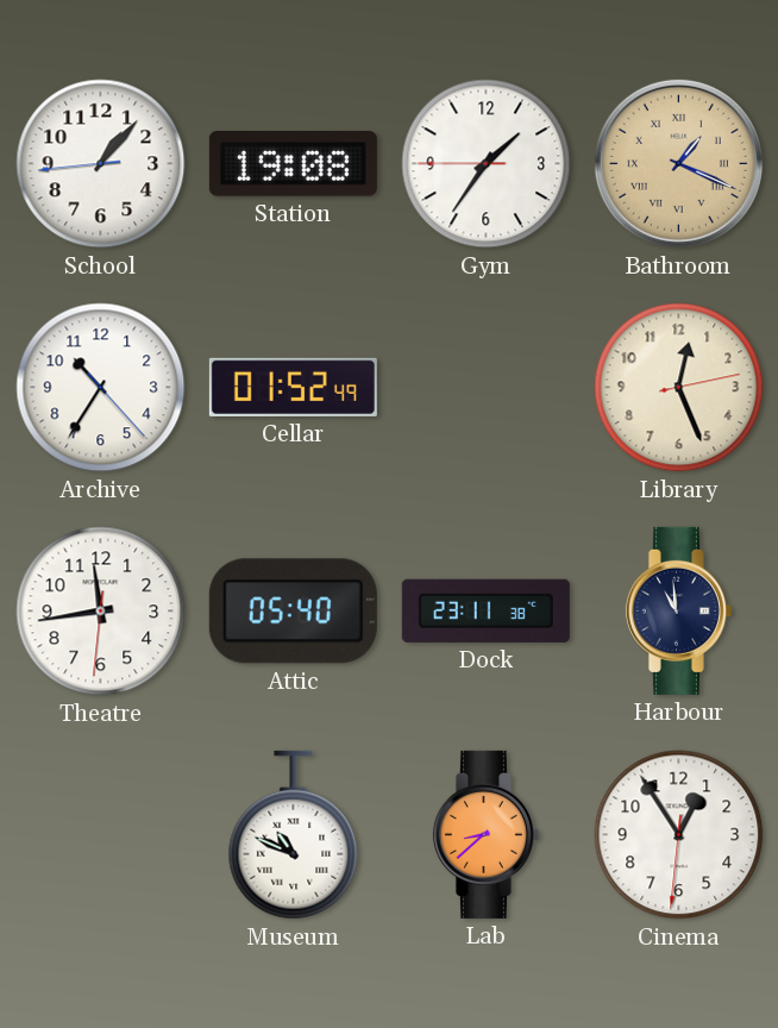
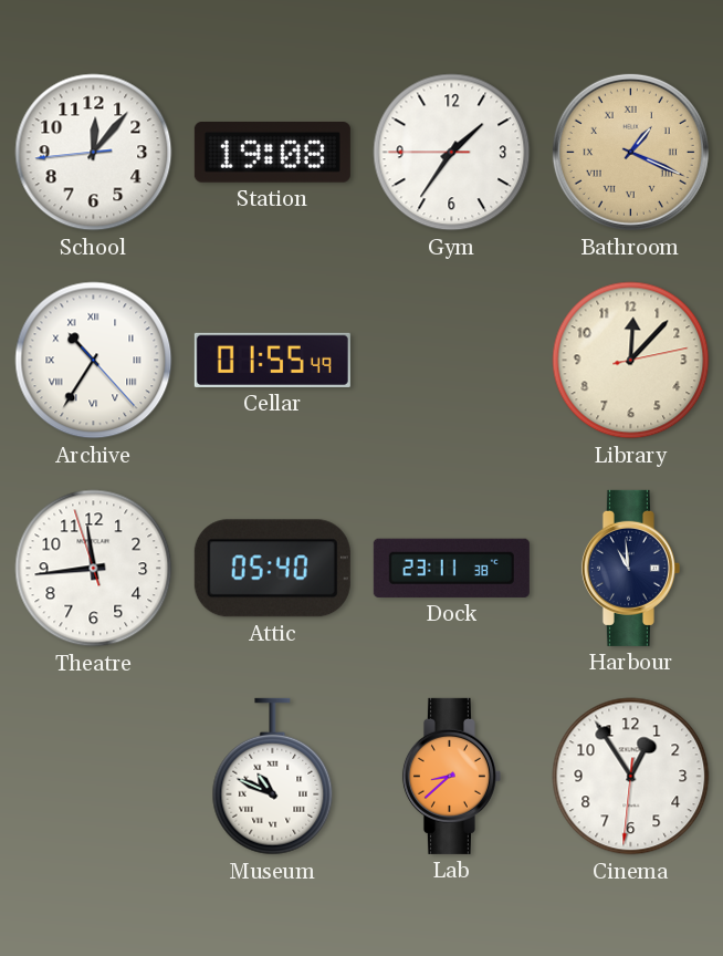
School: 1:06 -> 12:06 (94, 153)
Archive numerals: Arabic -> Roman (94, 361)
Cellar: 01:52 -> 01:55 (272, 360)
Library: 12:26 -> 12:07 (631, 361)
Theatre: 11:43:31 -> 11:43:57 (94, 569)
